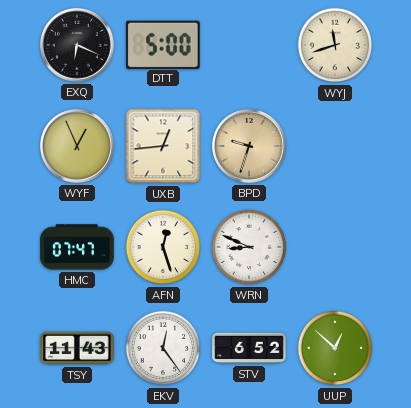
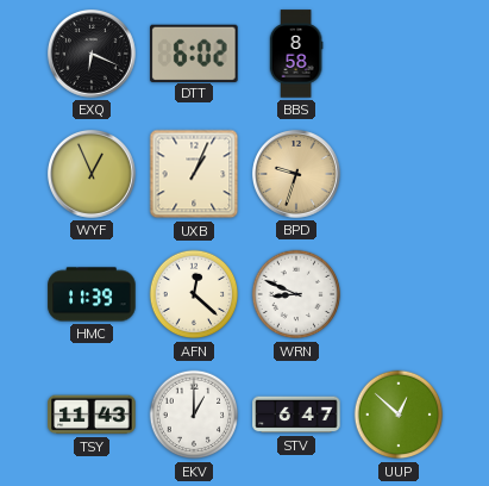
DTT: 5:00 -> 6:02 (194, 52)
BBS: none -> 8:58 (296, 54)
WYJ: 11:42 -> none (335, 45)
UXB: 12:44 -> 1:04 (194, 174)
HMC: 07:47 -> 11:39 (92, 294)
AFN: 12:27 -> 12:22 (194, 294)
EKV: 12:24 -> 1:00 (194, 415)
STV: 6:52 -> 6:47 (296, 415)
